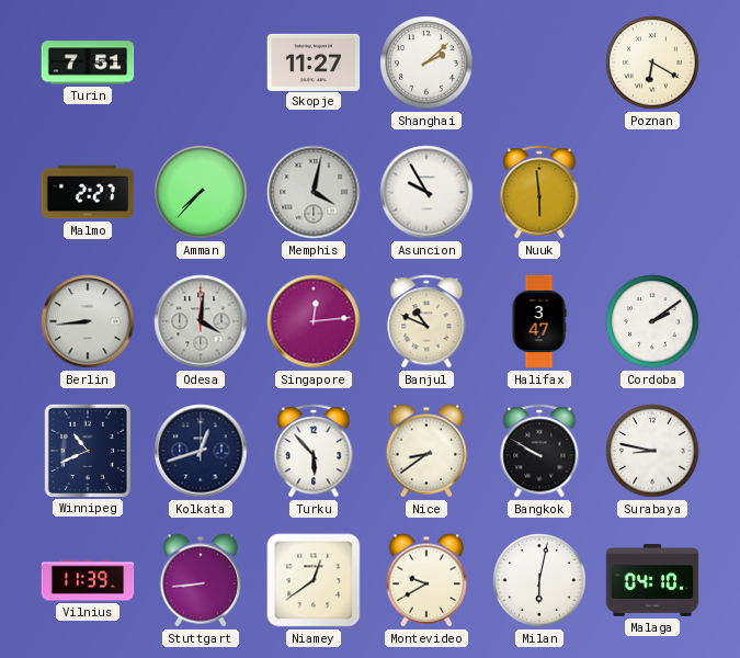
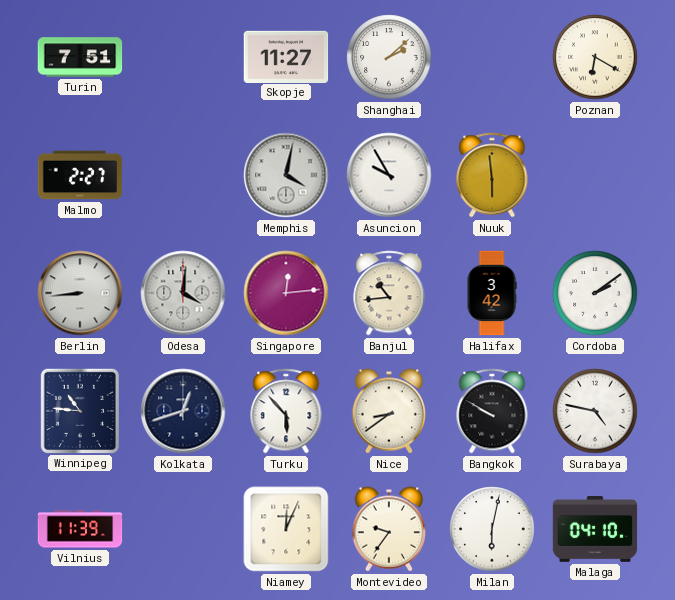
Amman: 7:37 -> none (201, 192)
Banjul: 10:49 -> 10:44 (389, 293)
Halifax: 3:47 -> 3:42 (492, 293)
Winnipeg: 10:41 -> 10:46 (79, 410)
Surabaya: 8:47 -> 4:47 (595, 411)
Stuttgart: 8:44 -> none (201, 580)
Niamey: 12:39 -> 12:04 (286, 529)
Montevideo: 9:40 -> 9:36 (389, 529)
